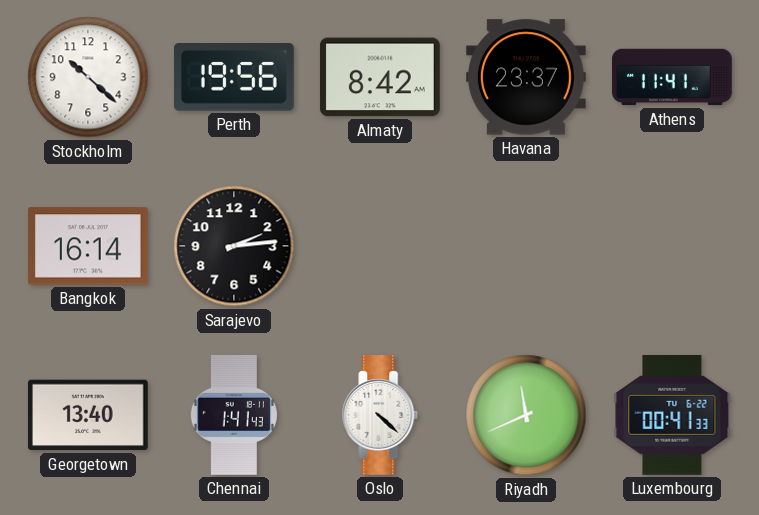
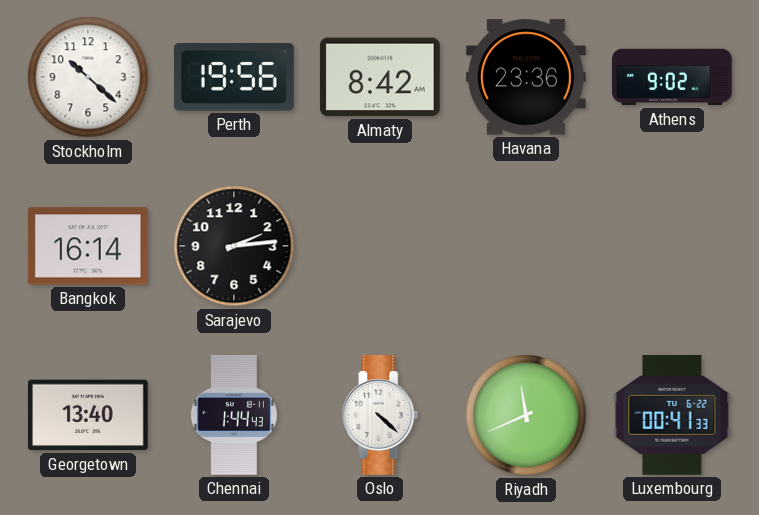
Havana: 23:37 -> 23:36 (526, 77)
Athens: 11:41 -> 9:02 (673, 77)
Chennai: 1:41 -> 1:44 (234, 415)
